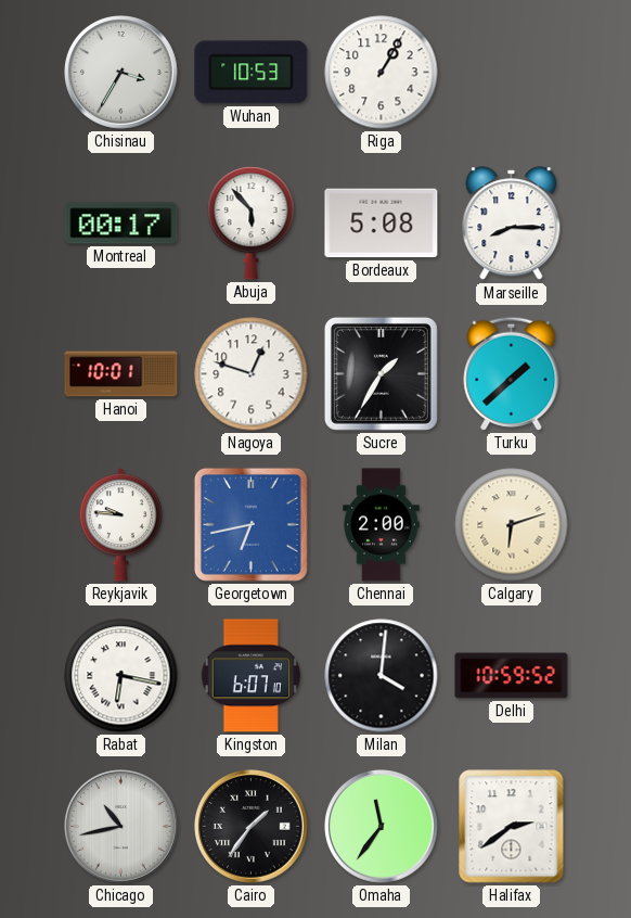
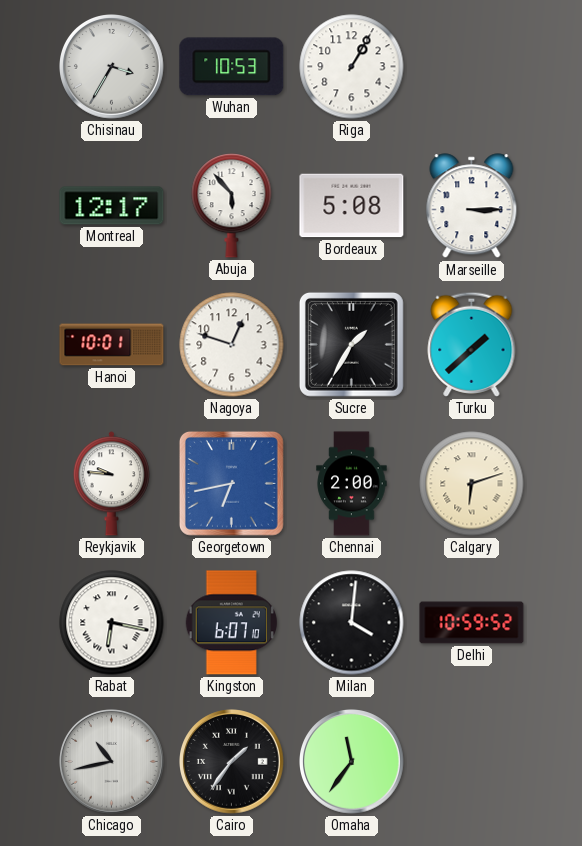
Montreal: 00:17 -> 12:17 (112, 206)
Marseille: 8:15 -> 3:15 (472, 206)
Halifax: 2:39 -> none (512, 827)
